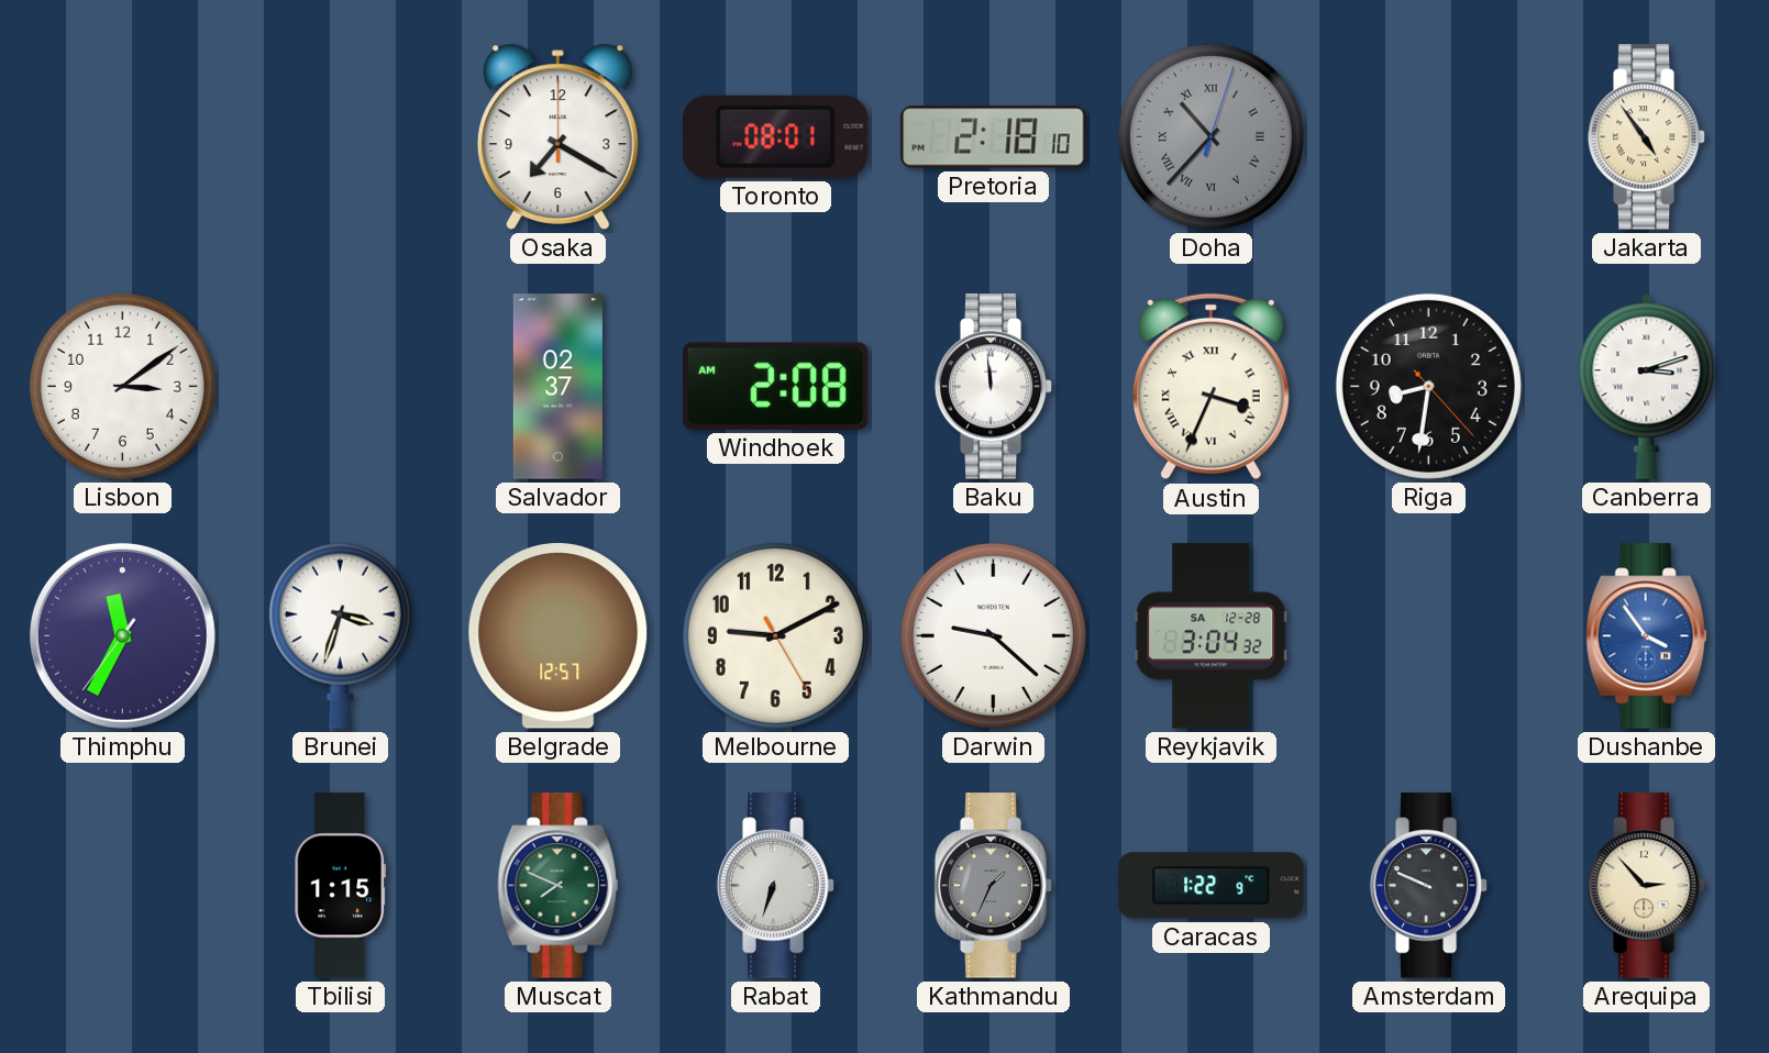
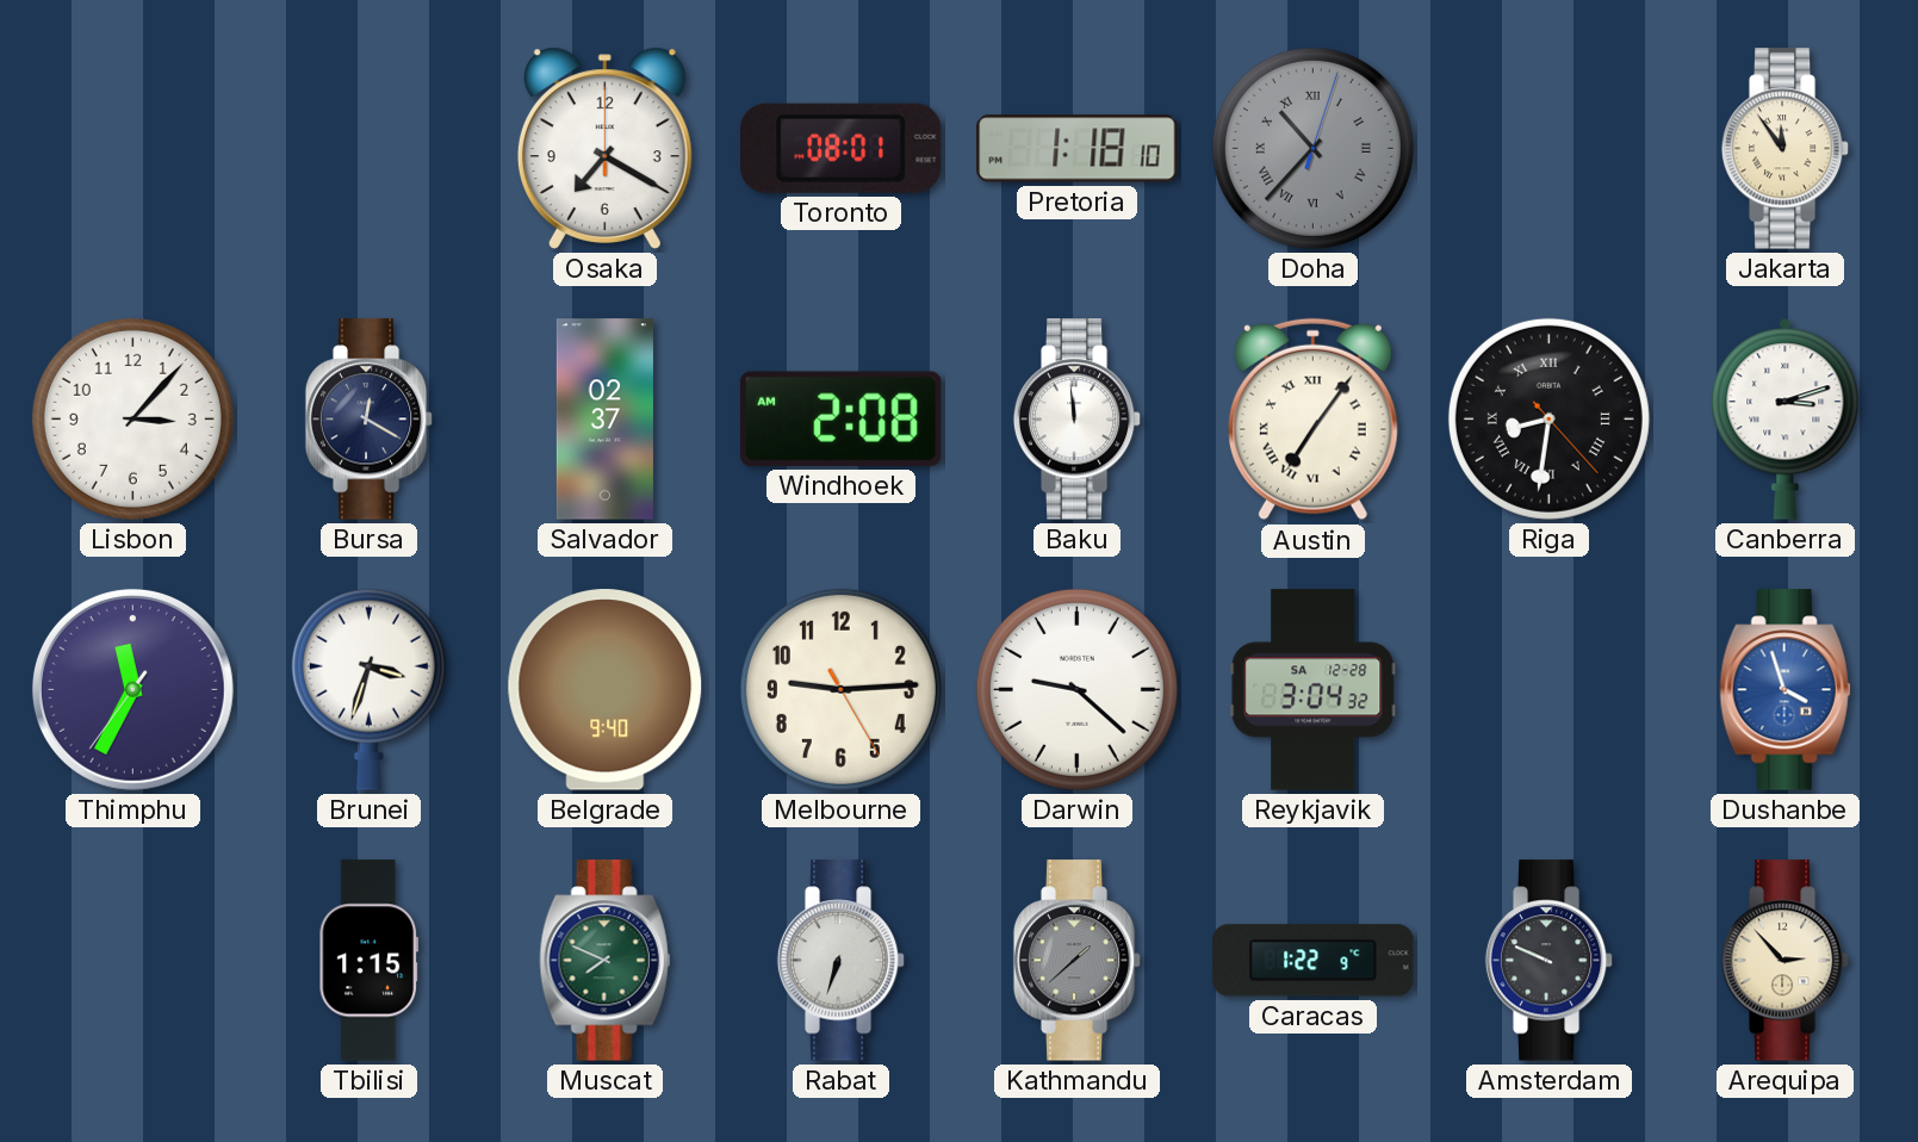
Pretoria: 2:18 -> 1:18 (1078, 149)
Jakarta: 4:54 -> 11:54 (1786, 149)
Lisbon: 3:09 -> 3:07 (132, 418)
Bursa: none -> 12:20 (370, 420)
Austin: 3:34 -> 7:06 (1312, 420)
Riga numerals: Arabic -> Roman (1548, 418)
Belgrade: 12:57 -> 9:40 (606, 690)
Melbourne: 9:10 -> 9:14 (840, 689)
Dushanbe: 3:54 -> 3:57 (1786, 690)
Kathmandu: 1:34 -> 1:38 (1078, 961)
